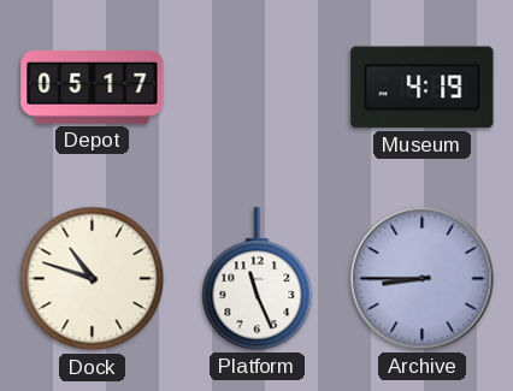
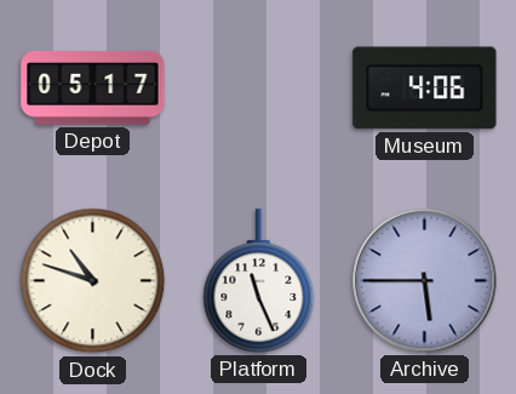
Museum: 4:19 -> 4:06 (425, 88)
Archive: 8:45 -> 5:45 (425, 281)
